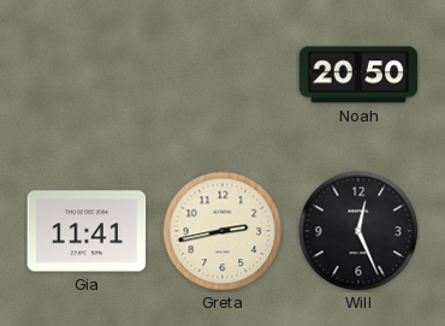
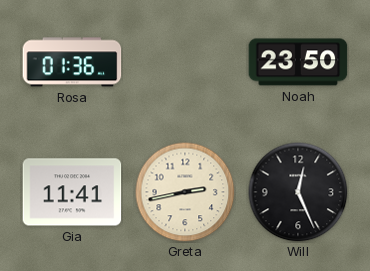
Rosa: none -> 01:36 (72, 62)
Noah: 20:50 -> 23:50 (298, 62)
